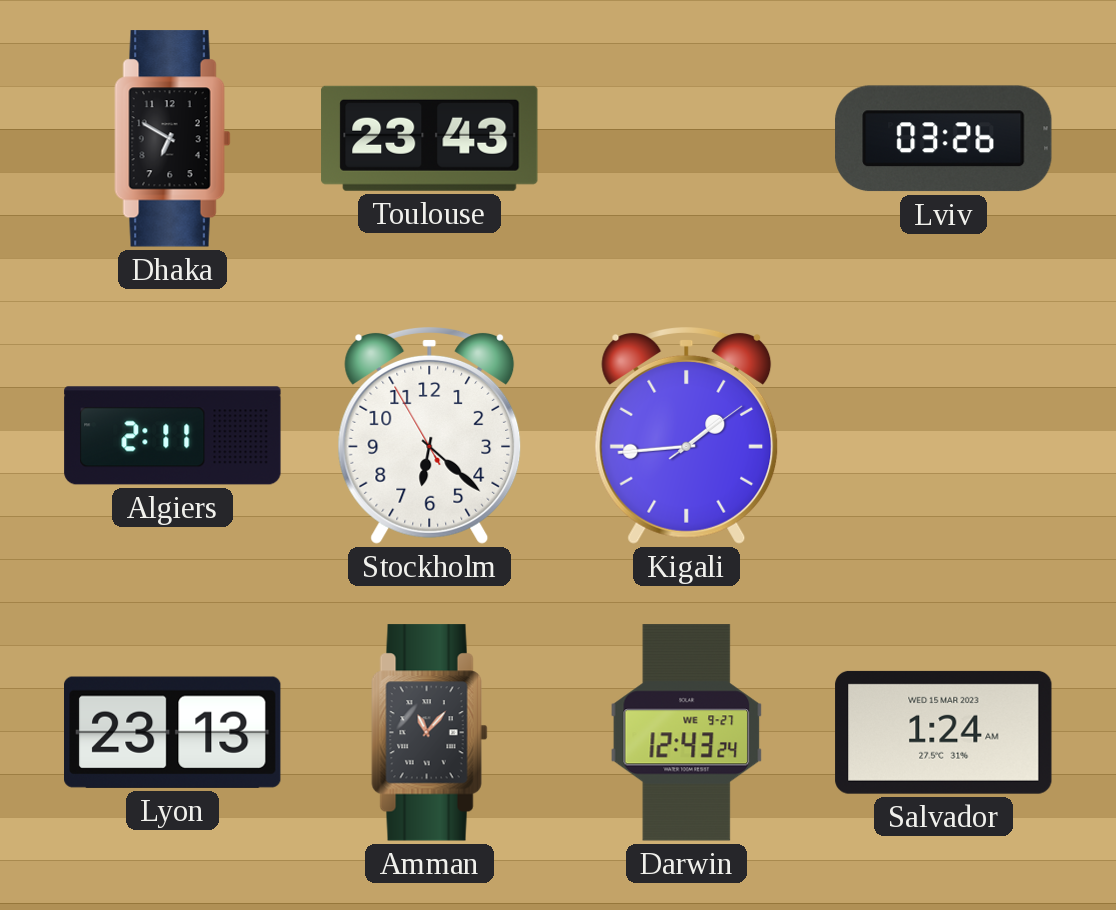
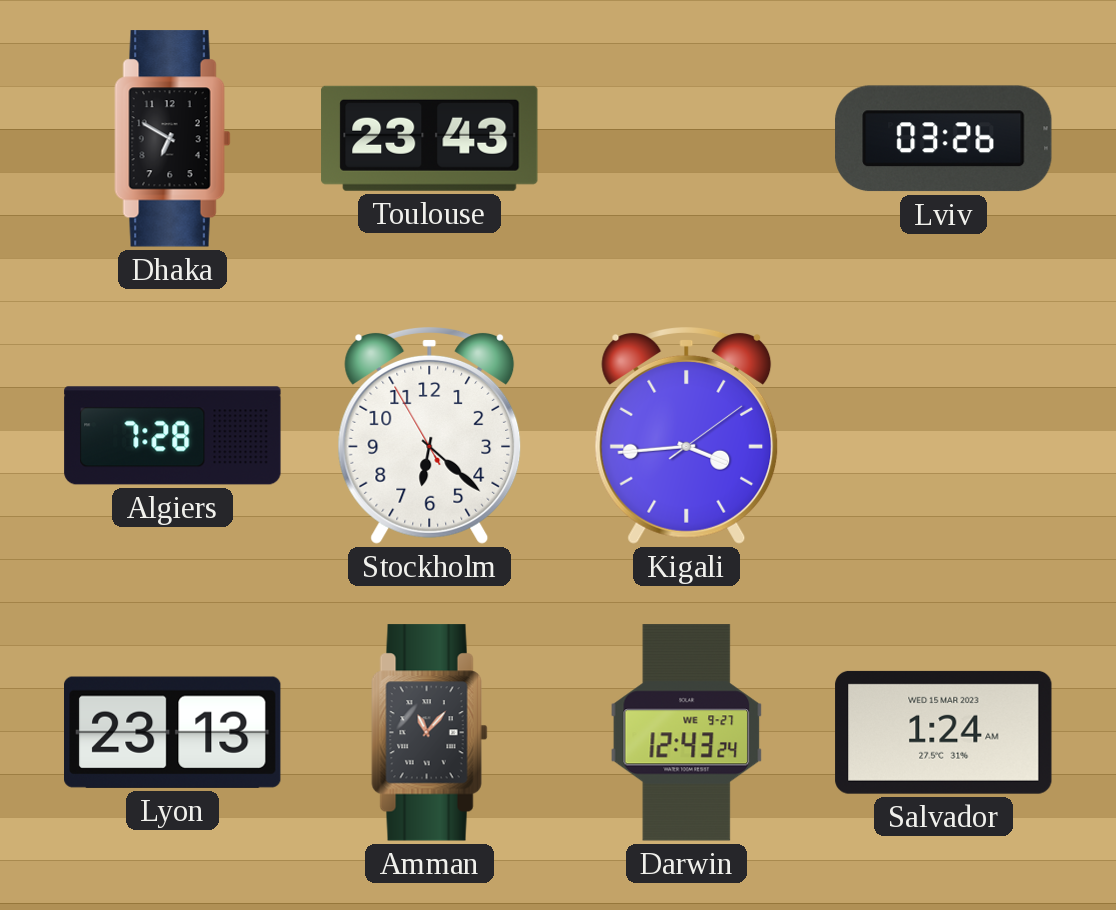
Algiers: 2:11 -> 7:28 (173, 436)
Kigali: 1:44 -> 3:44 (687, 436)
